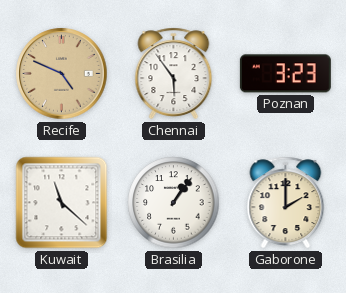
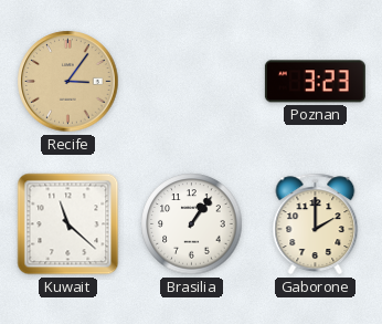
Recife: 4:49 -> 3:06 (68, 82)
Chennai: 5:54 -> none (174, 74)
